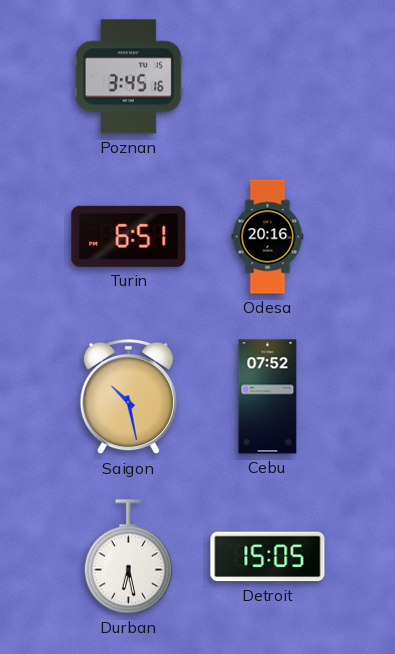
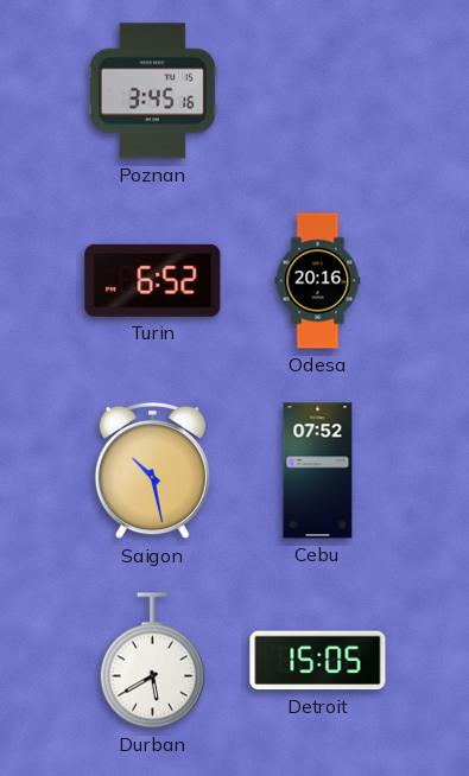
Turin: 6:51 -> 6:52 (153, 280)
Durban: 6:28 -> 5:40 (152, 661)
